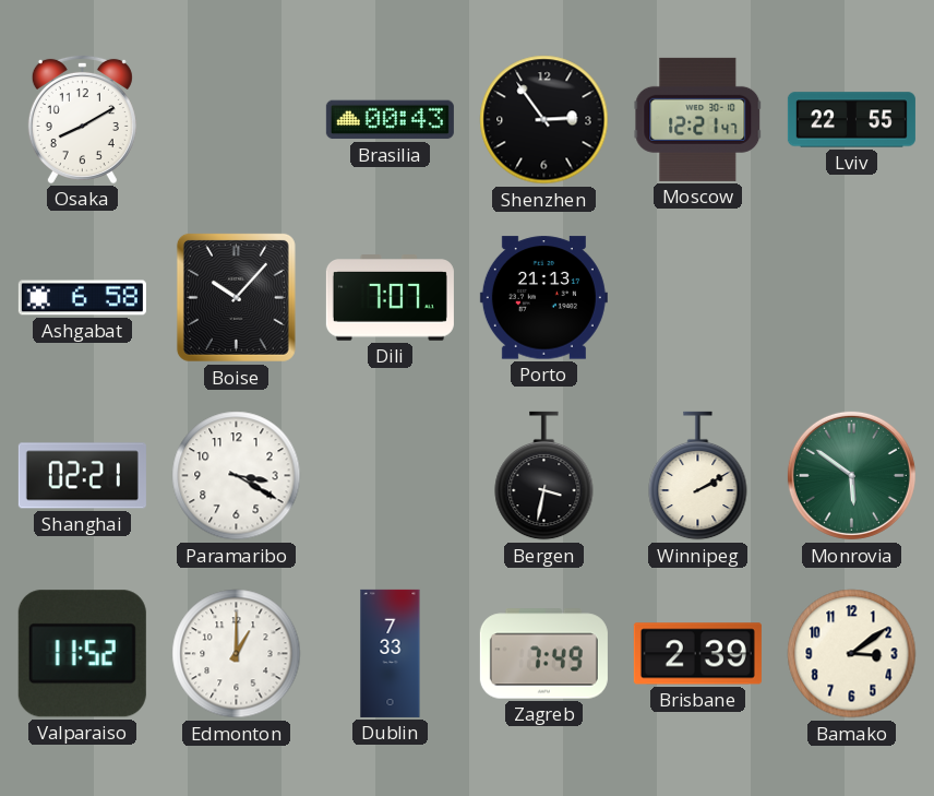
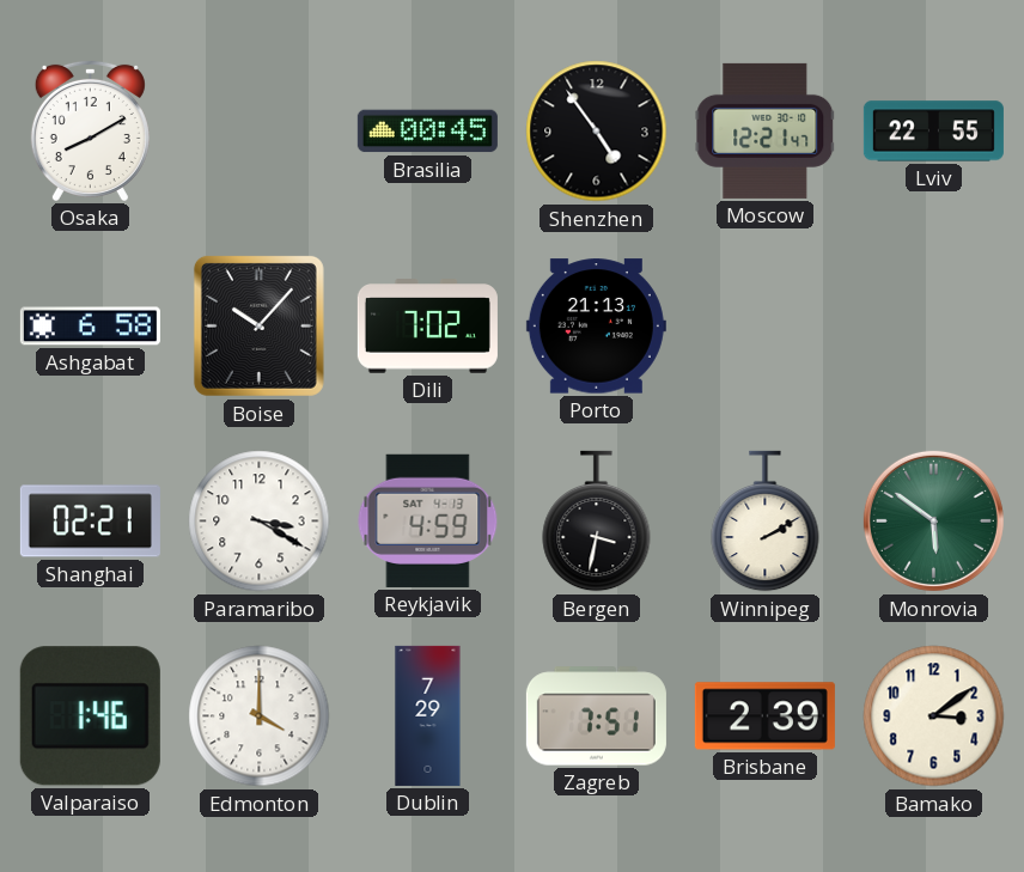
Brasilia: 00:43 -> 00:45 (427, 132)
Shenzhen: 2:54 -> 4:54 (597, 132)
Dili: 7:07 -> 7:02 (427, 327)
Reykjavik: none -> 4:59 (428, 520)
Valparaiso: 11:52 -> 1:46 (90, 716)
Edmonton: 1:00 -> 4:00 (260, 716)
Dublin: 7:33 -> 7:29 (428, 715)
Zagreb: 7:49 -> 7:51 (596, 716)
